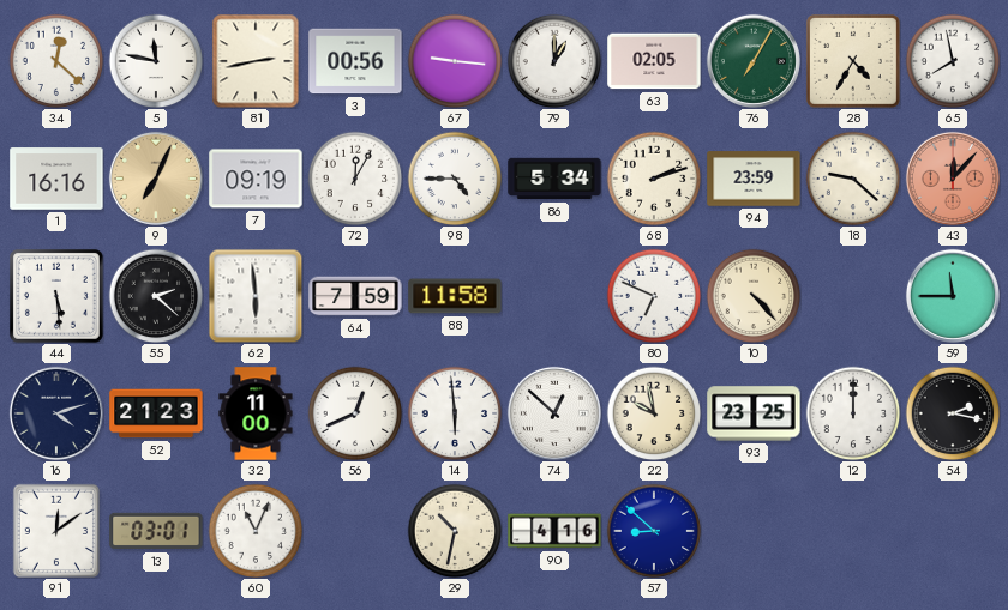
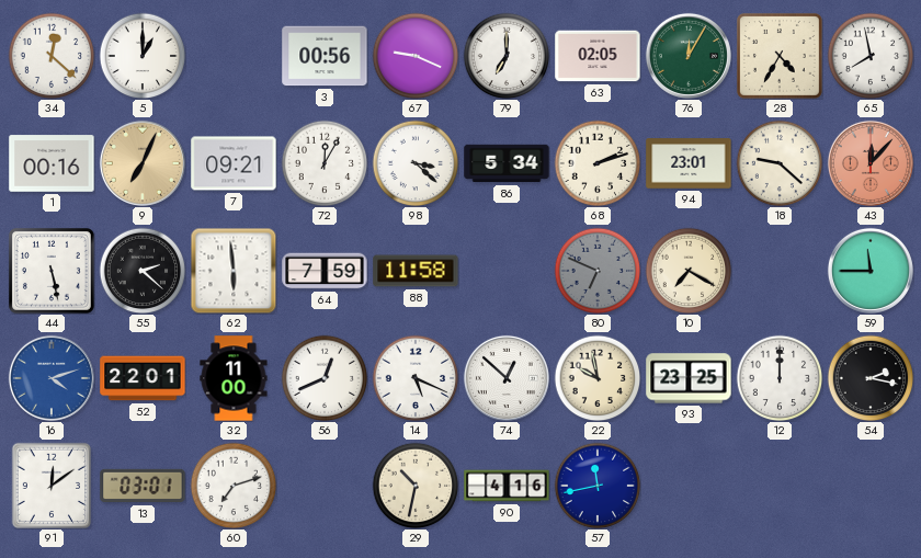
5: 11:47 -> 1:00 (143, 56)
81: 2:43 -> none (256, 61)
67: 9:16 -> 9:19 (416, 56)
79: 1:00 -> 7:00 (507, 56)
76: 7:05 -> 12:05 (689, 56)
1: 16:16 -> 00:16 (52, 163)
7: 09:19 -> 09:21 (234, 163)
98: 4:45 -> 3:22 (416, 163)
94: 23:59 -> 23:01 (689, 163)
44: 5:29 -> 5:28 (52, 271)
80 dial: white -> grey (598, 271)
10: 4:23 -> 7:20 (689, 271)
16 dial: navy -> blue (52, 378)
52: 21:23 -> 22:01 (143, 378)
14: 5:59 -> 5:19 (416, 378)
60: 11:04 -> 7:12 (234, 486)
57: 8:52 -> 11:43 (598, 486)
